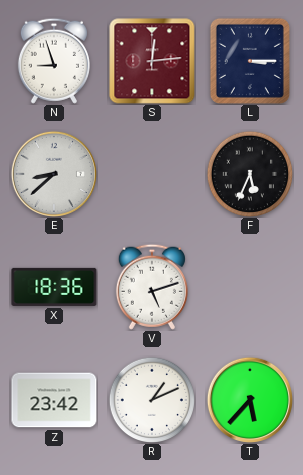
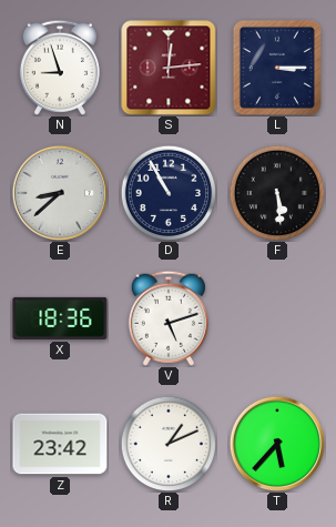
D: none -> 10:55 (167, 192)
F: 5:34 -> 5:29 (276, 192)
